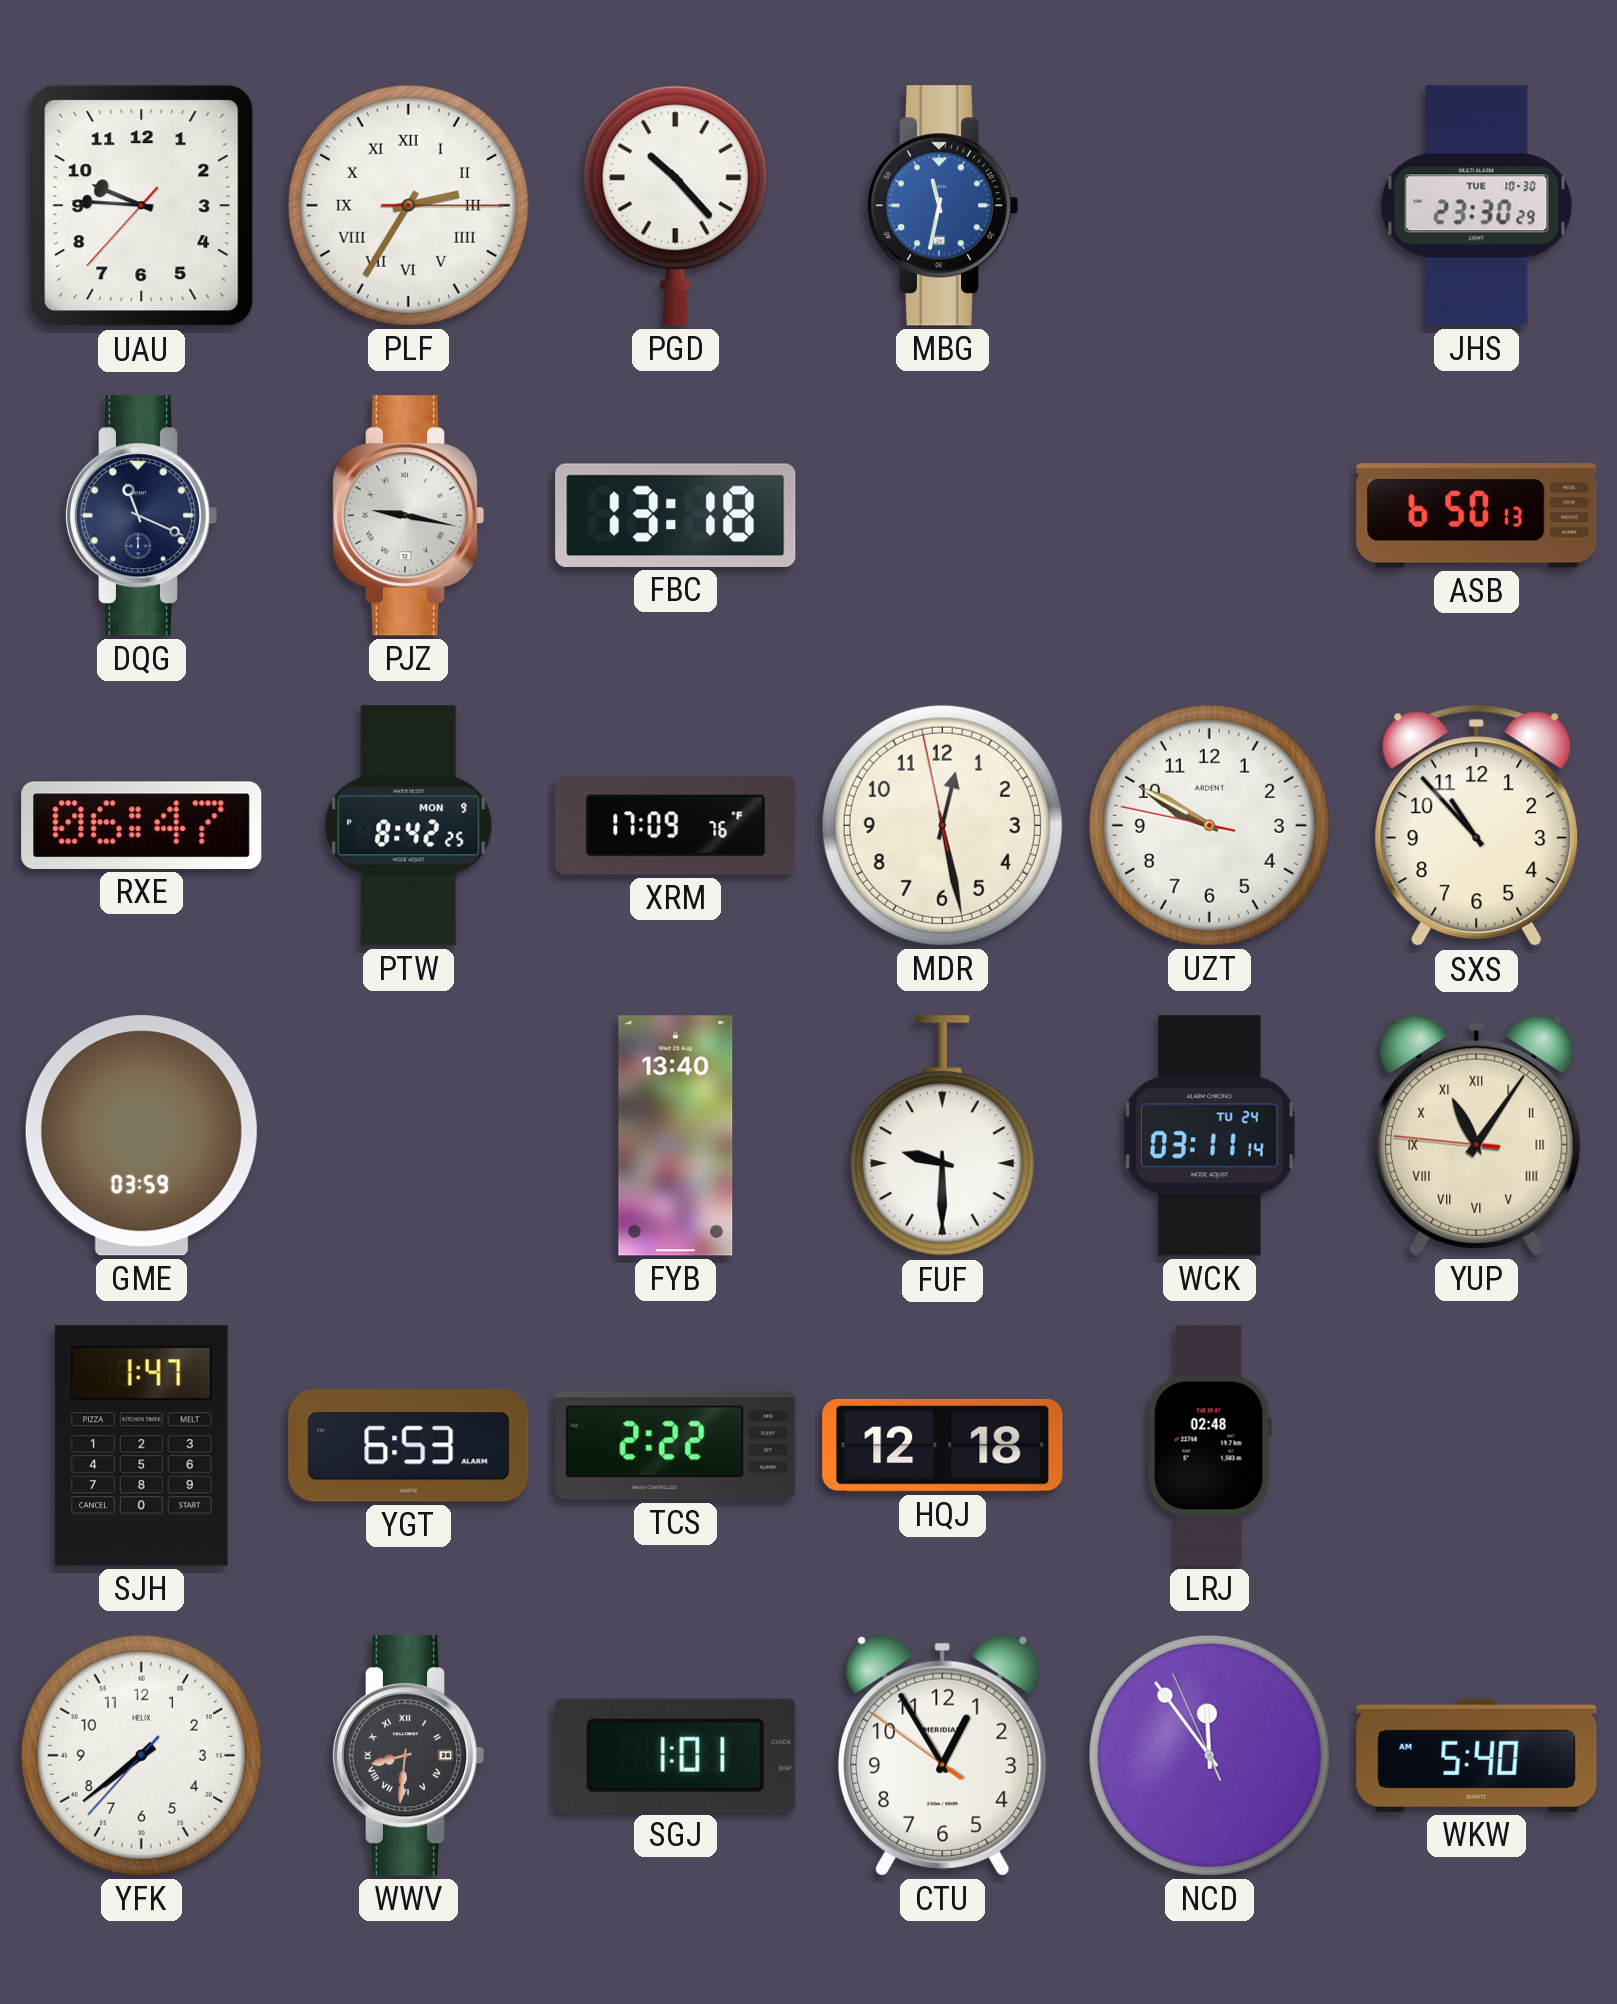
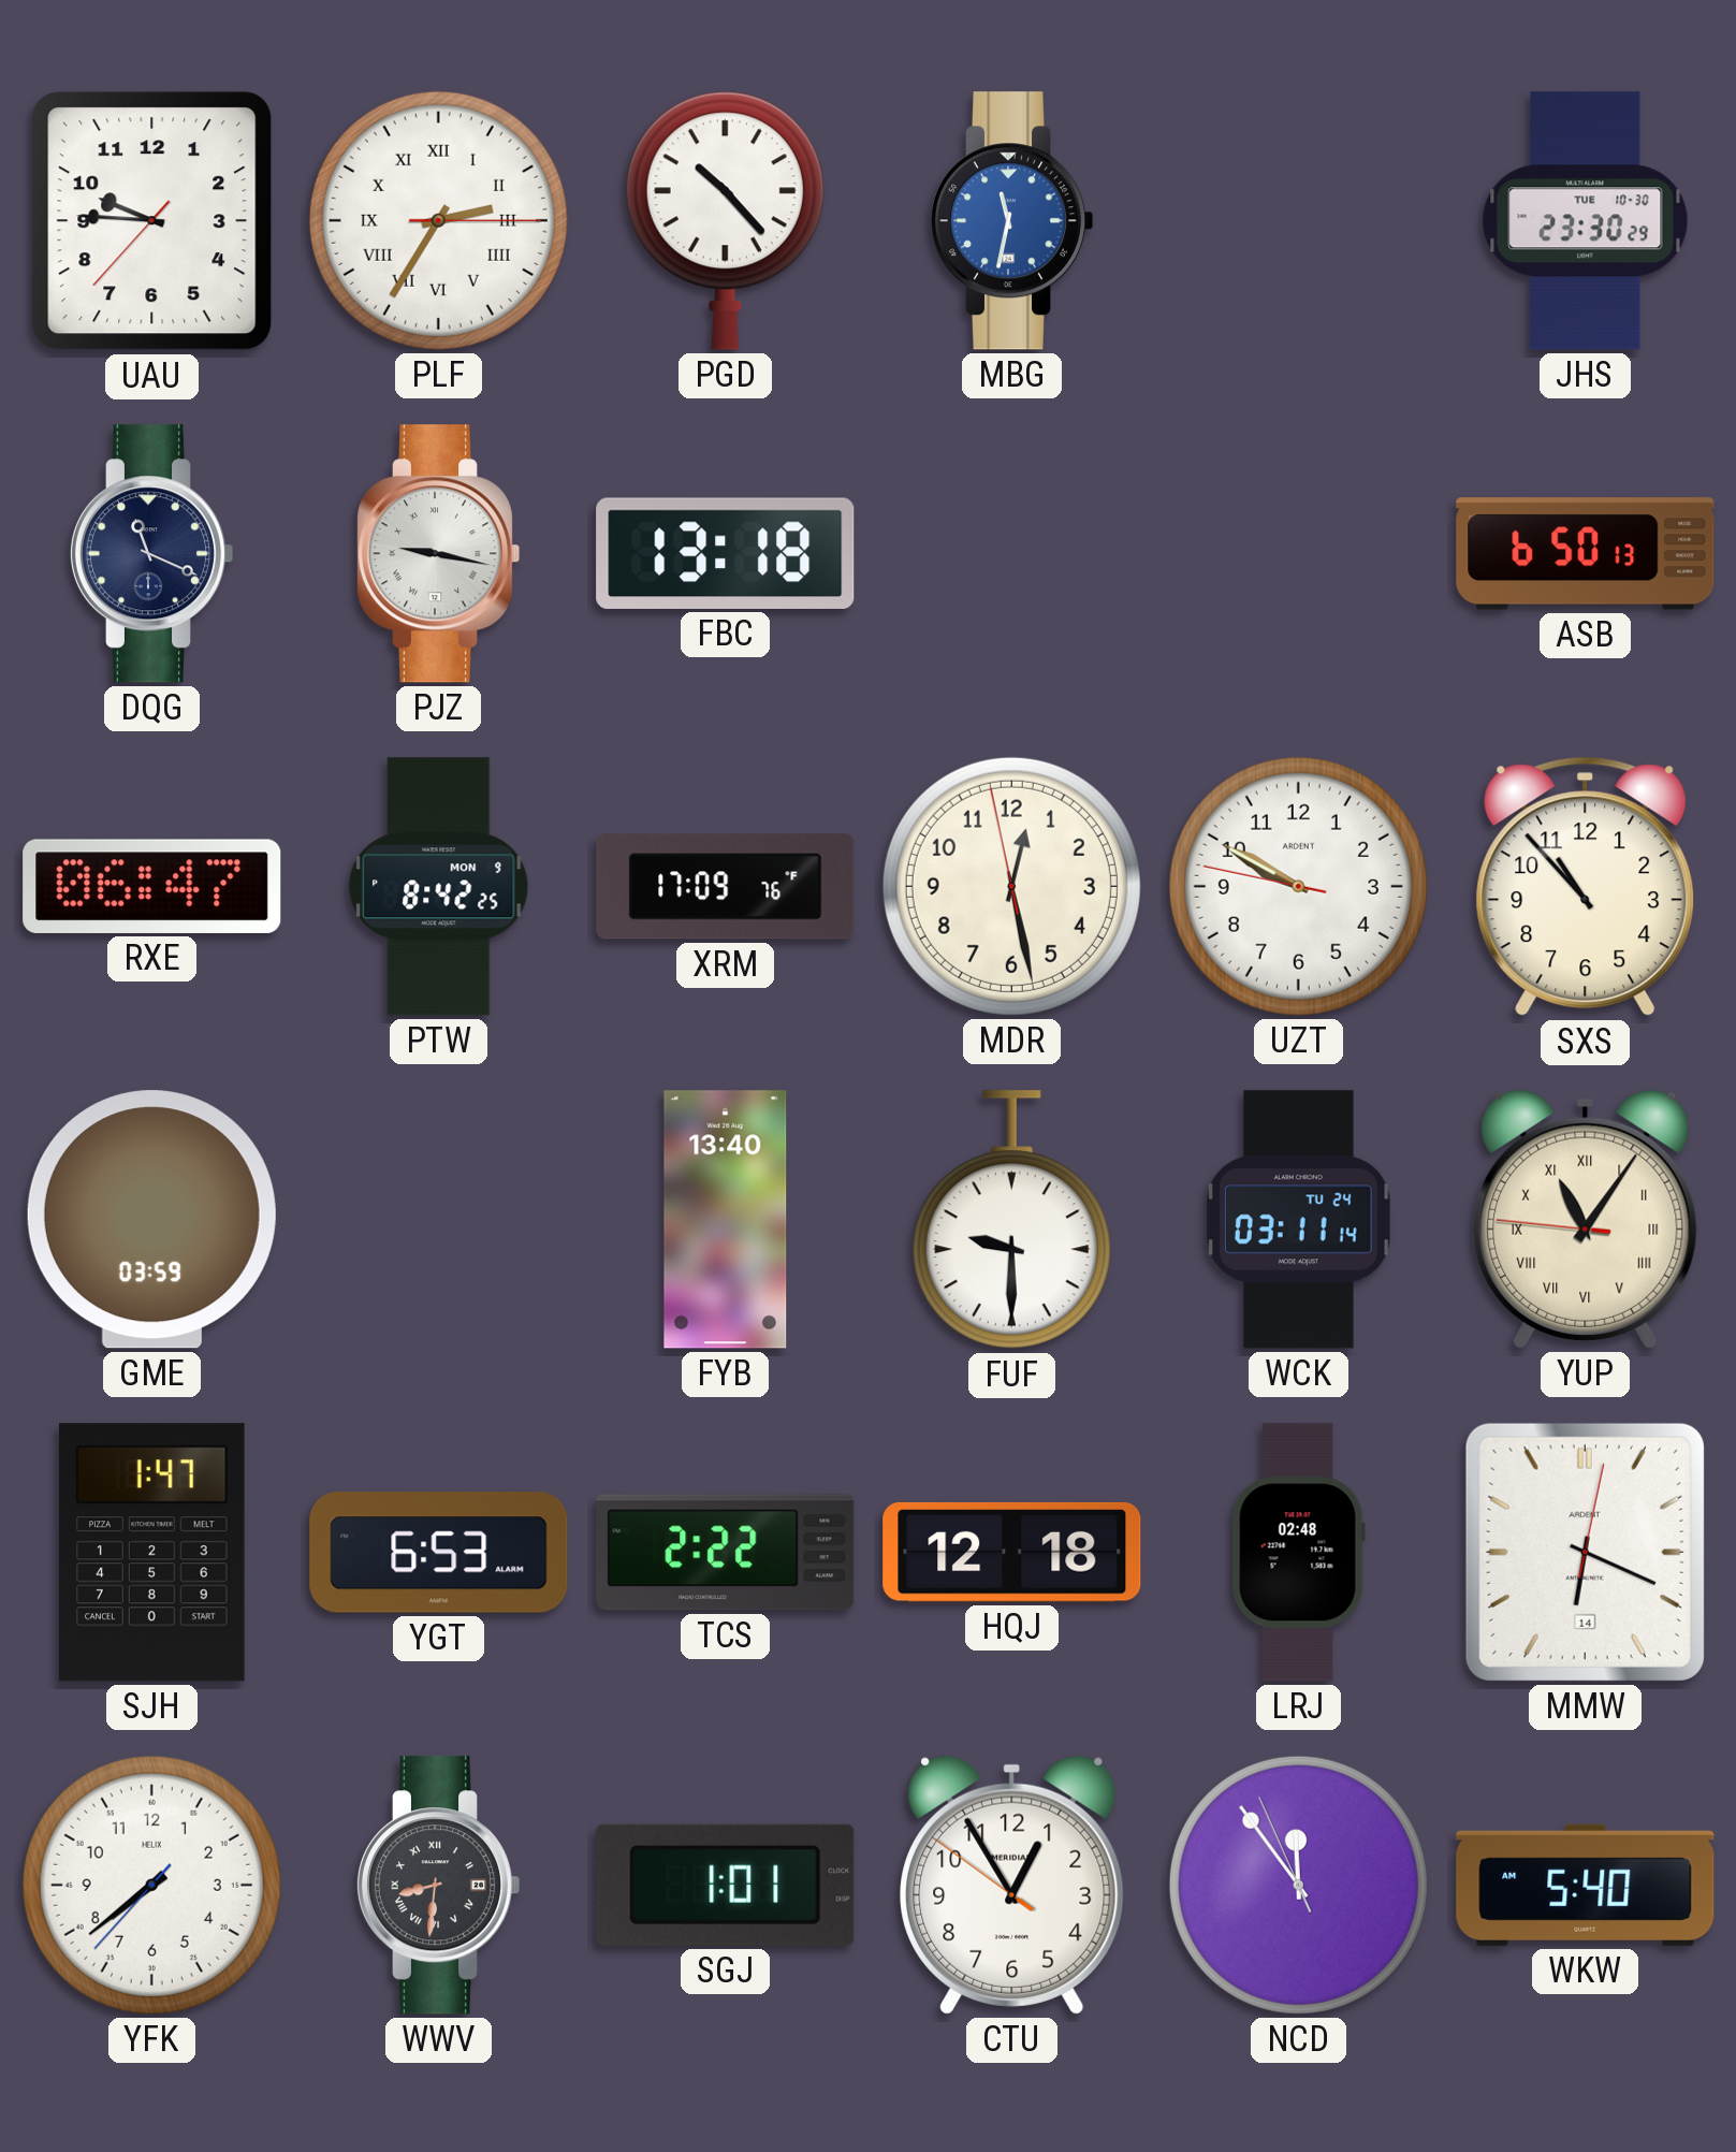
MMW: none -> 6:19 (1585, 1552)
